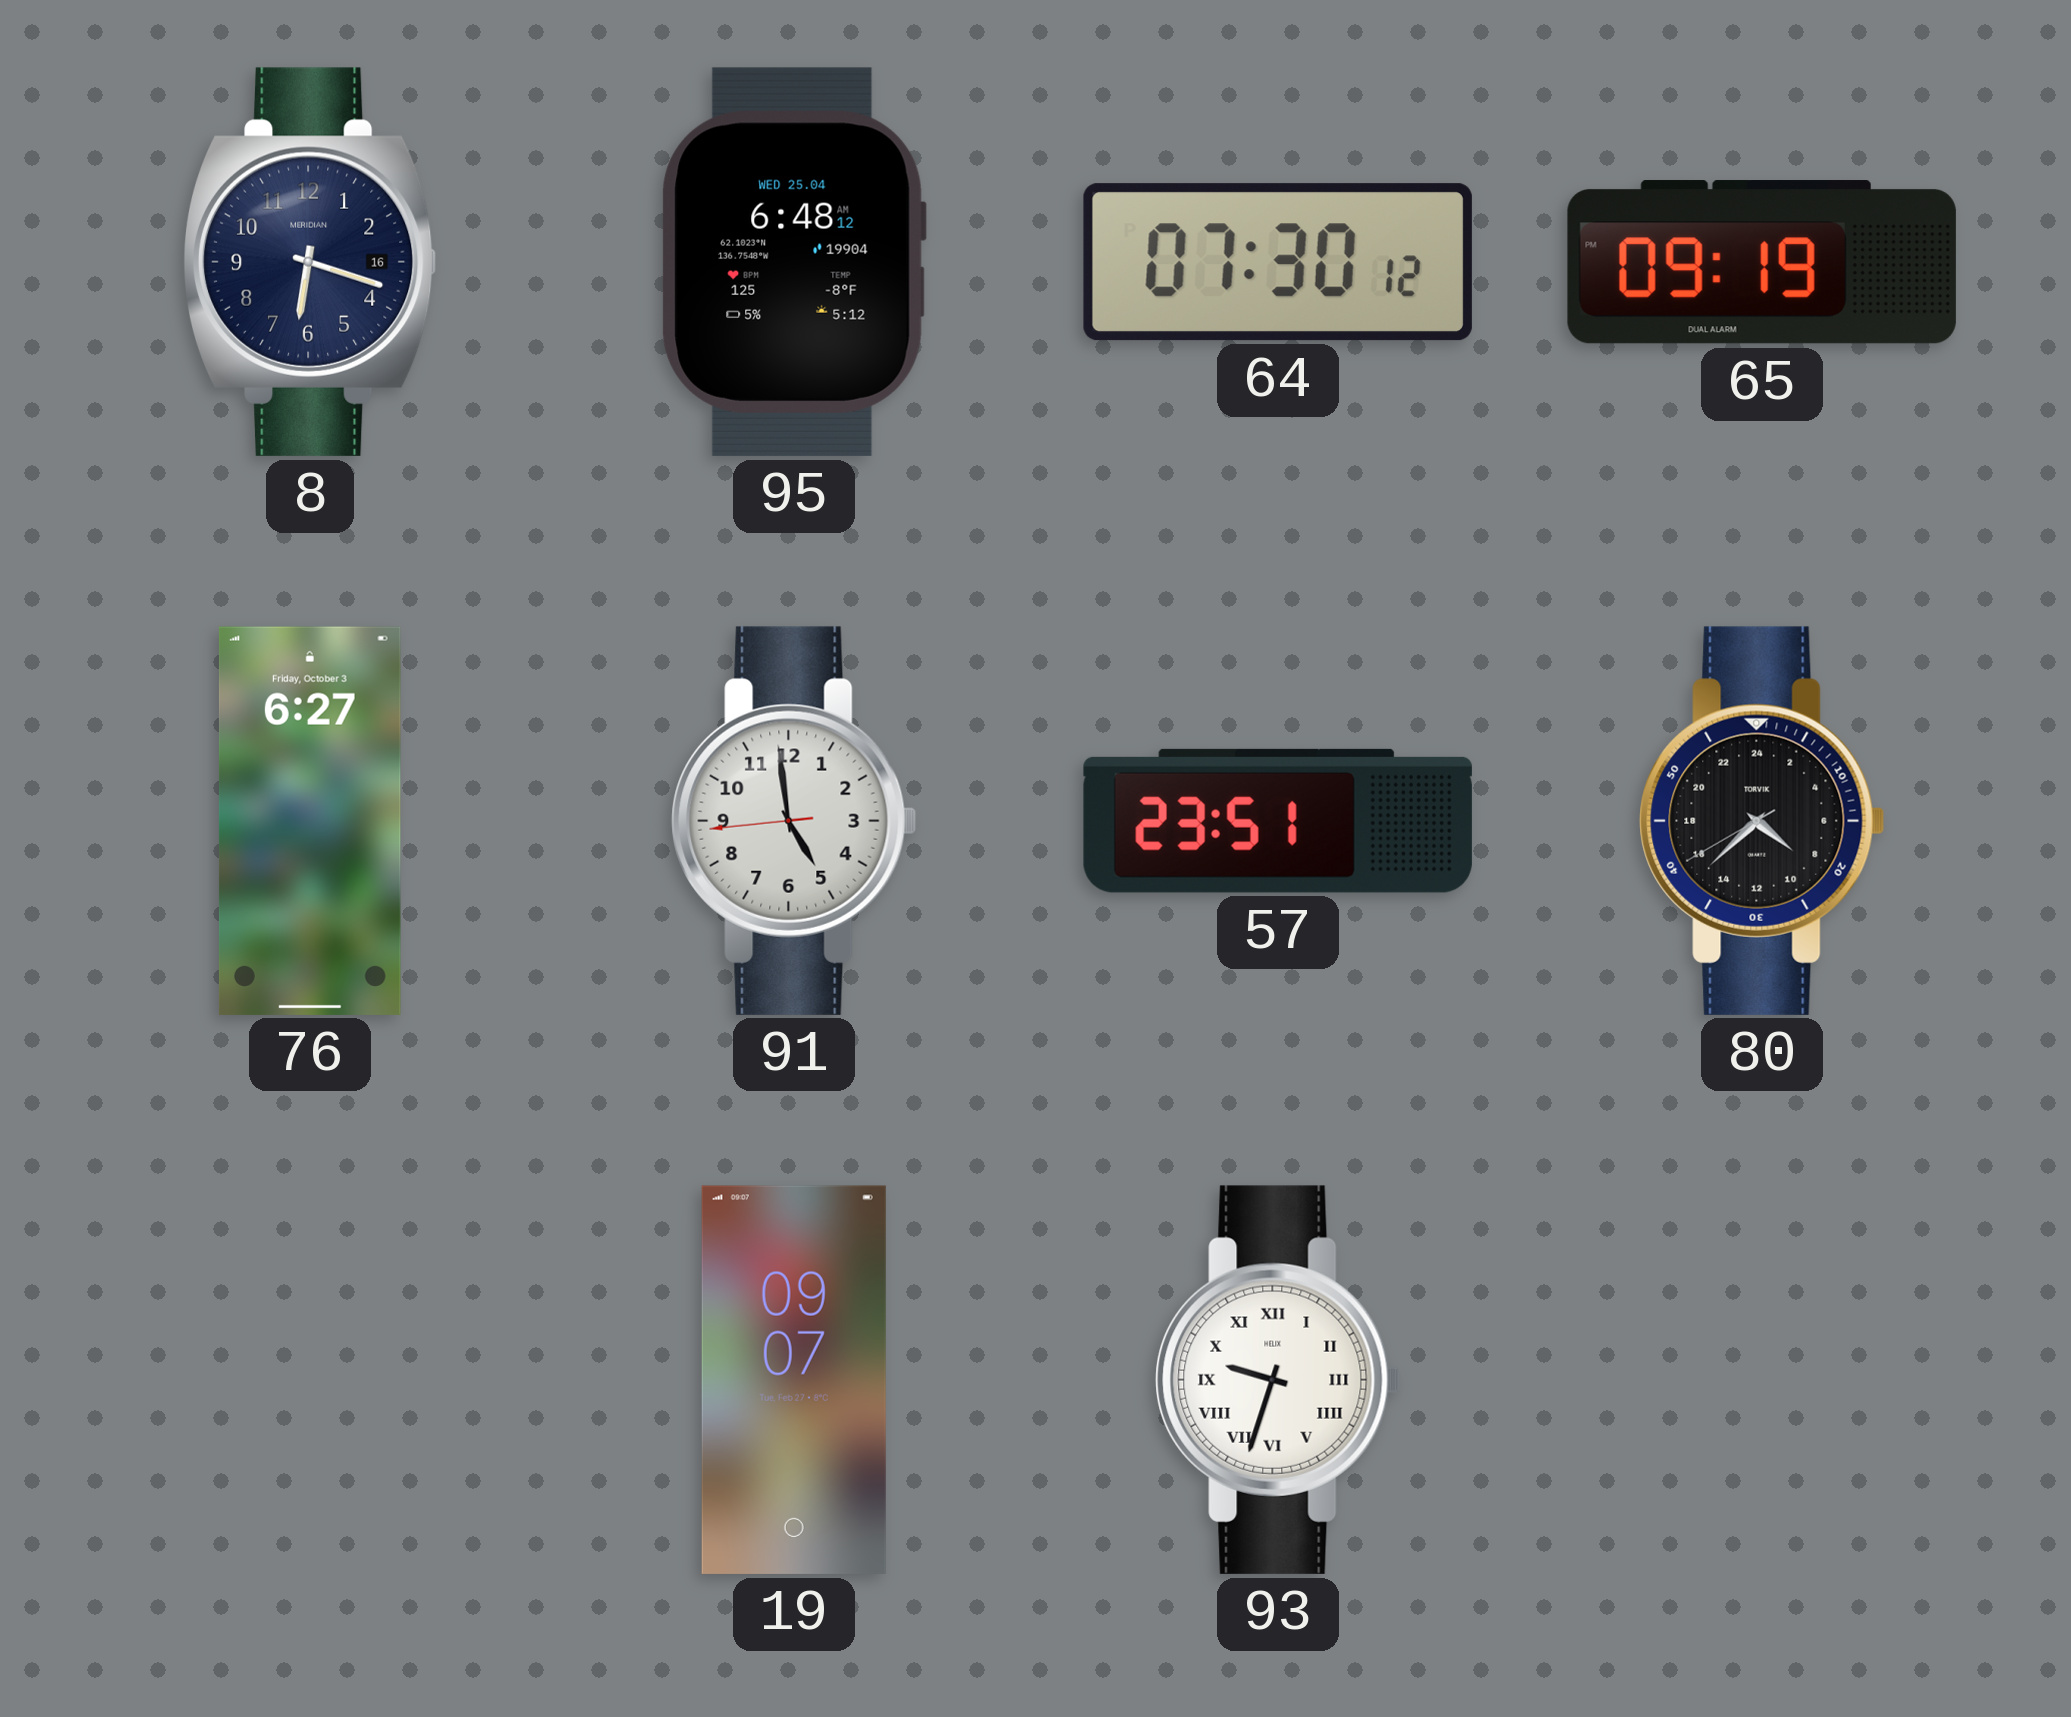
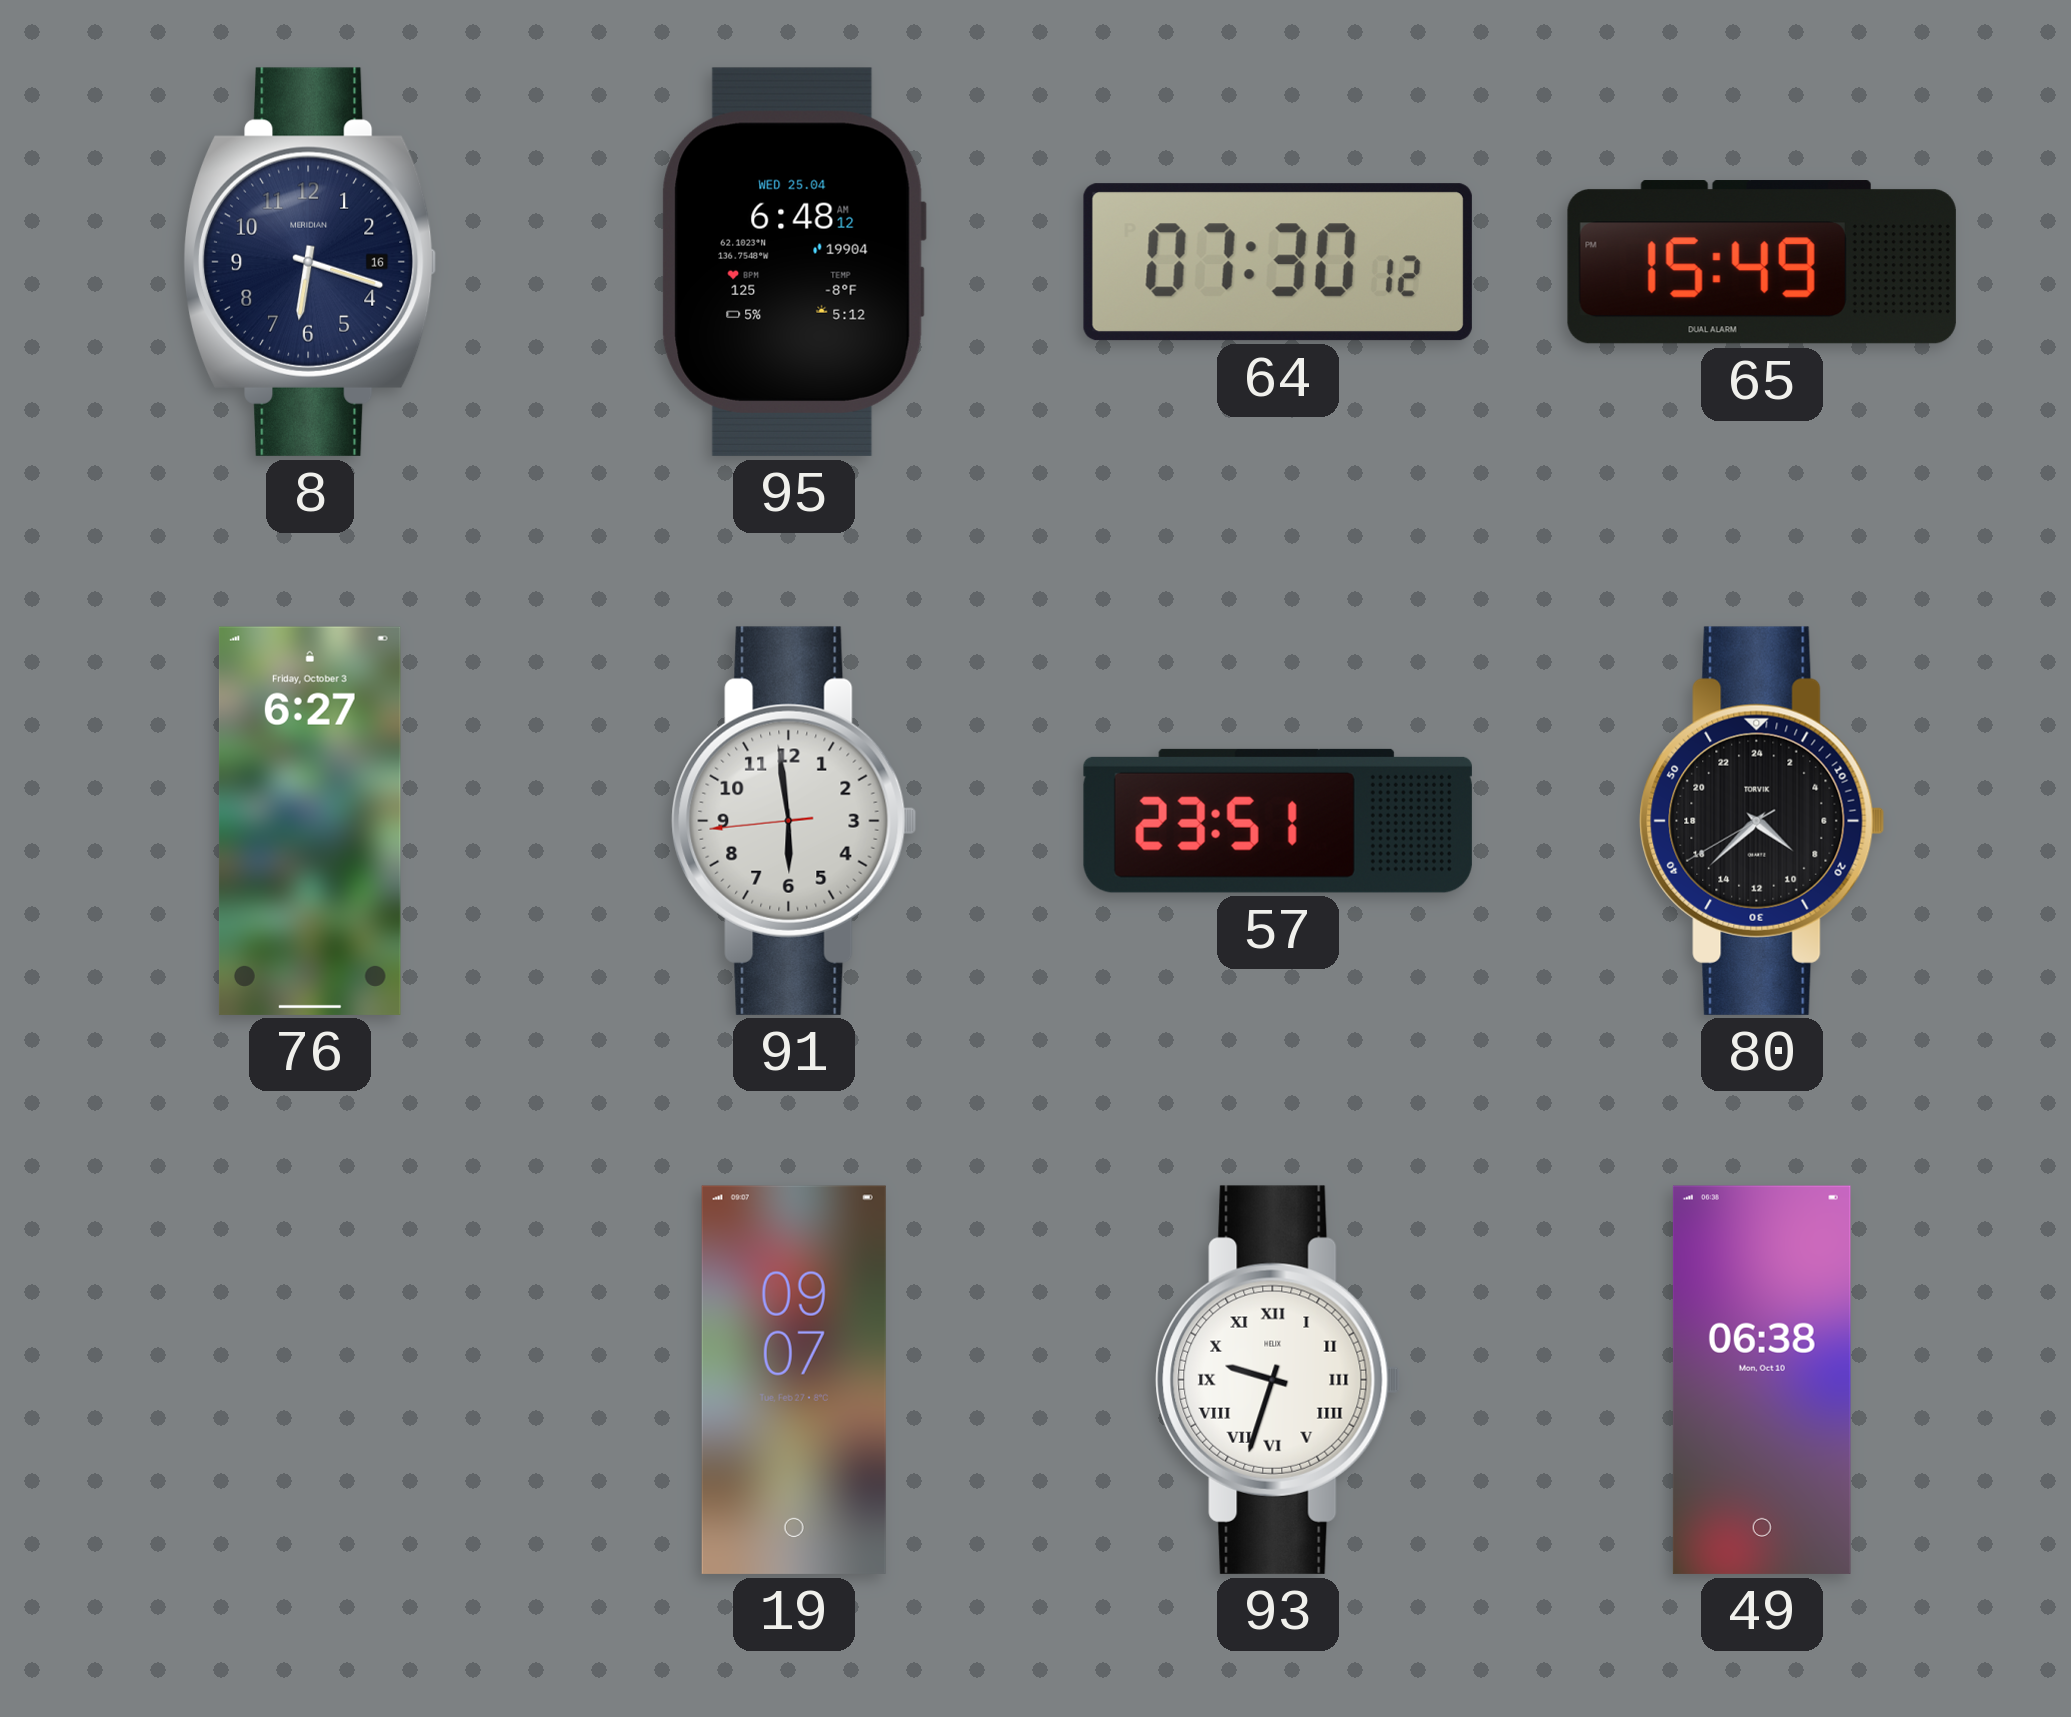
65: 09:19 -> 15:49 (1762, 262)
91: 4:58 -> 5:58 (794, 821)
49: none -> 06:38 (1762, 1380)
